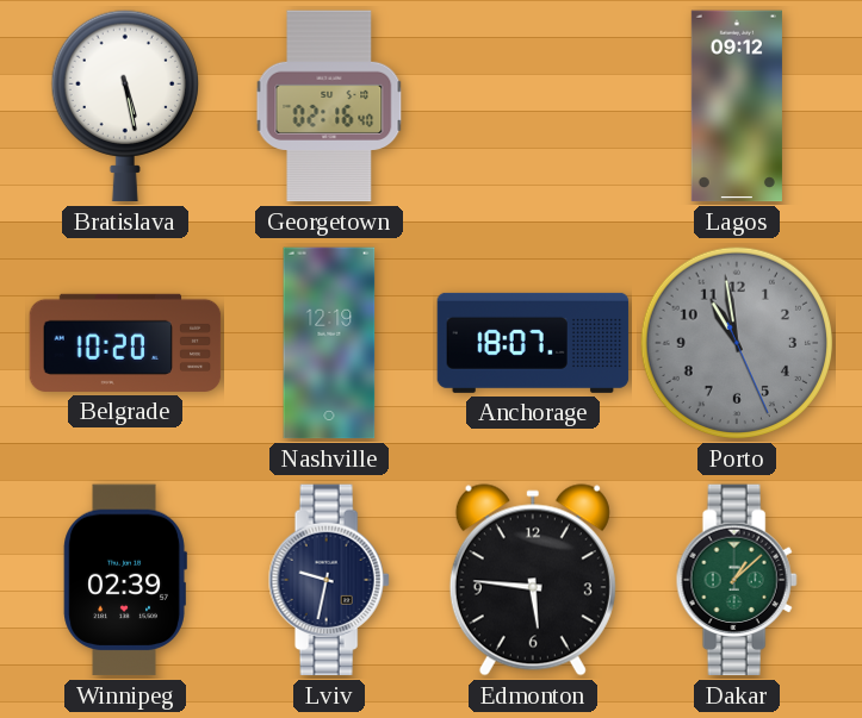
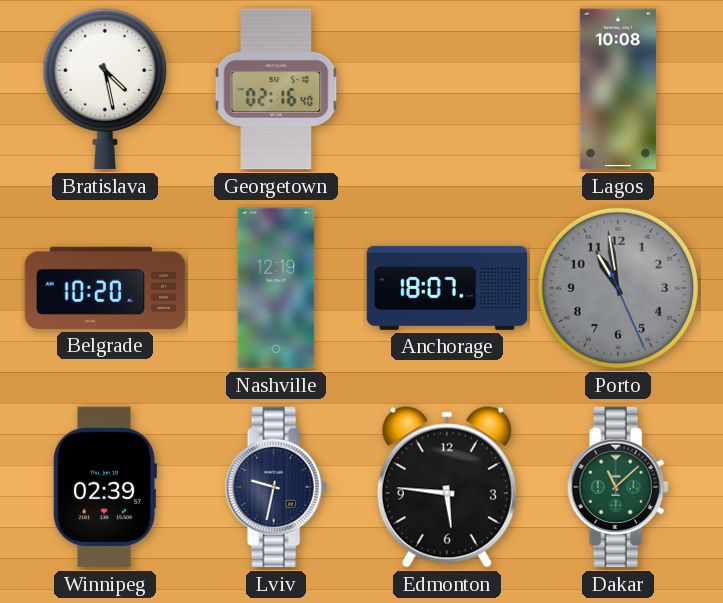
Bratislava: 5:28 -> 4:28 (105, 89)
Lagos: 09:12 -> 10:08 (618, 89)
Dakar: 1:08 -> 11:08 (618, 487)
